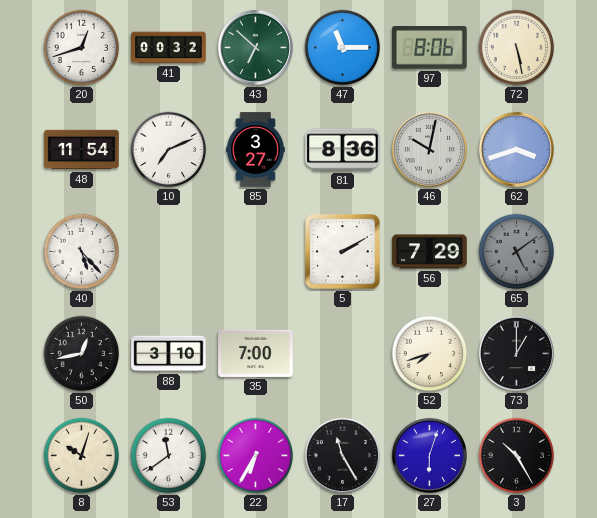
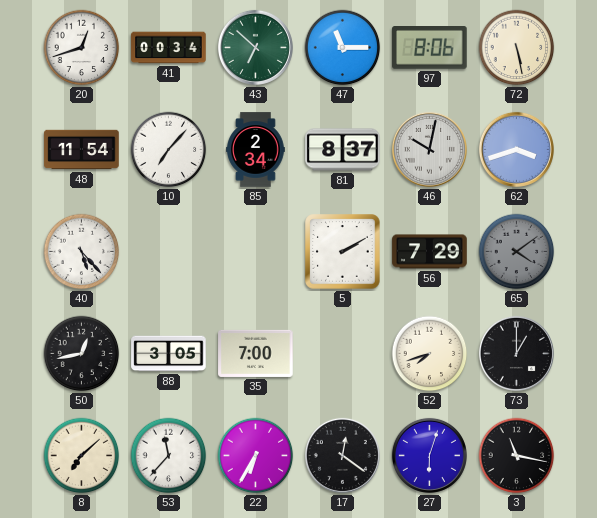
41: 00:32 -> 00:34 (169, 48)
10: 7:11 -> 7:07 (169, 150)
85: 3:27 -> 2:34 (256, 150)
81: 8:36 -> 8:37 (343, 150)
65: 5:09 -> 4:09 (517, 252)
88: 3:10 -> 3:05 (169, 354)
8: 10:03 -> 7:08 (82, 456)
53: 11:39 -> 11:37 (169, 456)
17: 11:25 -> 12:21 (342, 455)
3: 10:25 -> 11:17 (517, 456)
